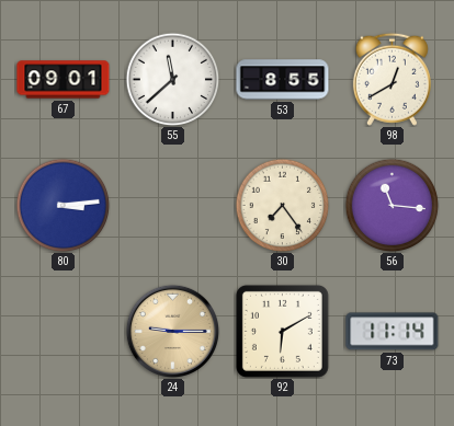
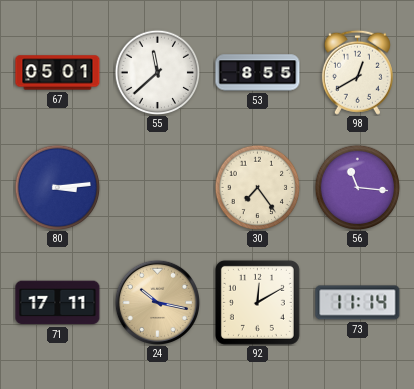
67: 09:01 -> 05:01 (58, 73)
71: none -> 17:11 (58, 303)
24: 9:15 -> 10:17 (157, 302)
92: 6:10 -> 12:10 (257, 302)
